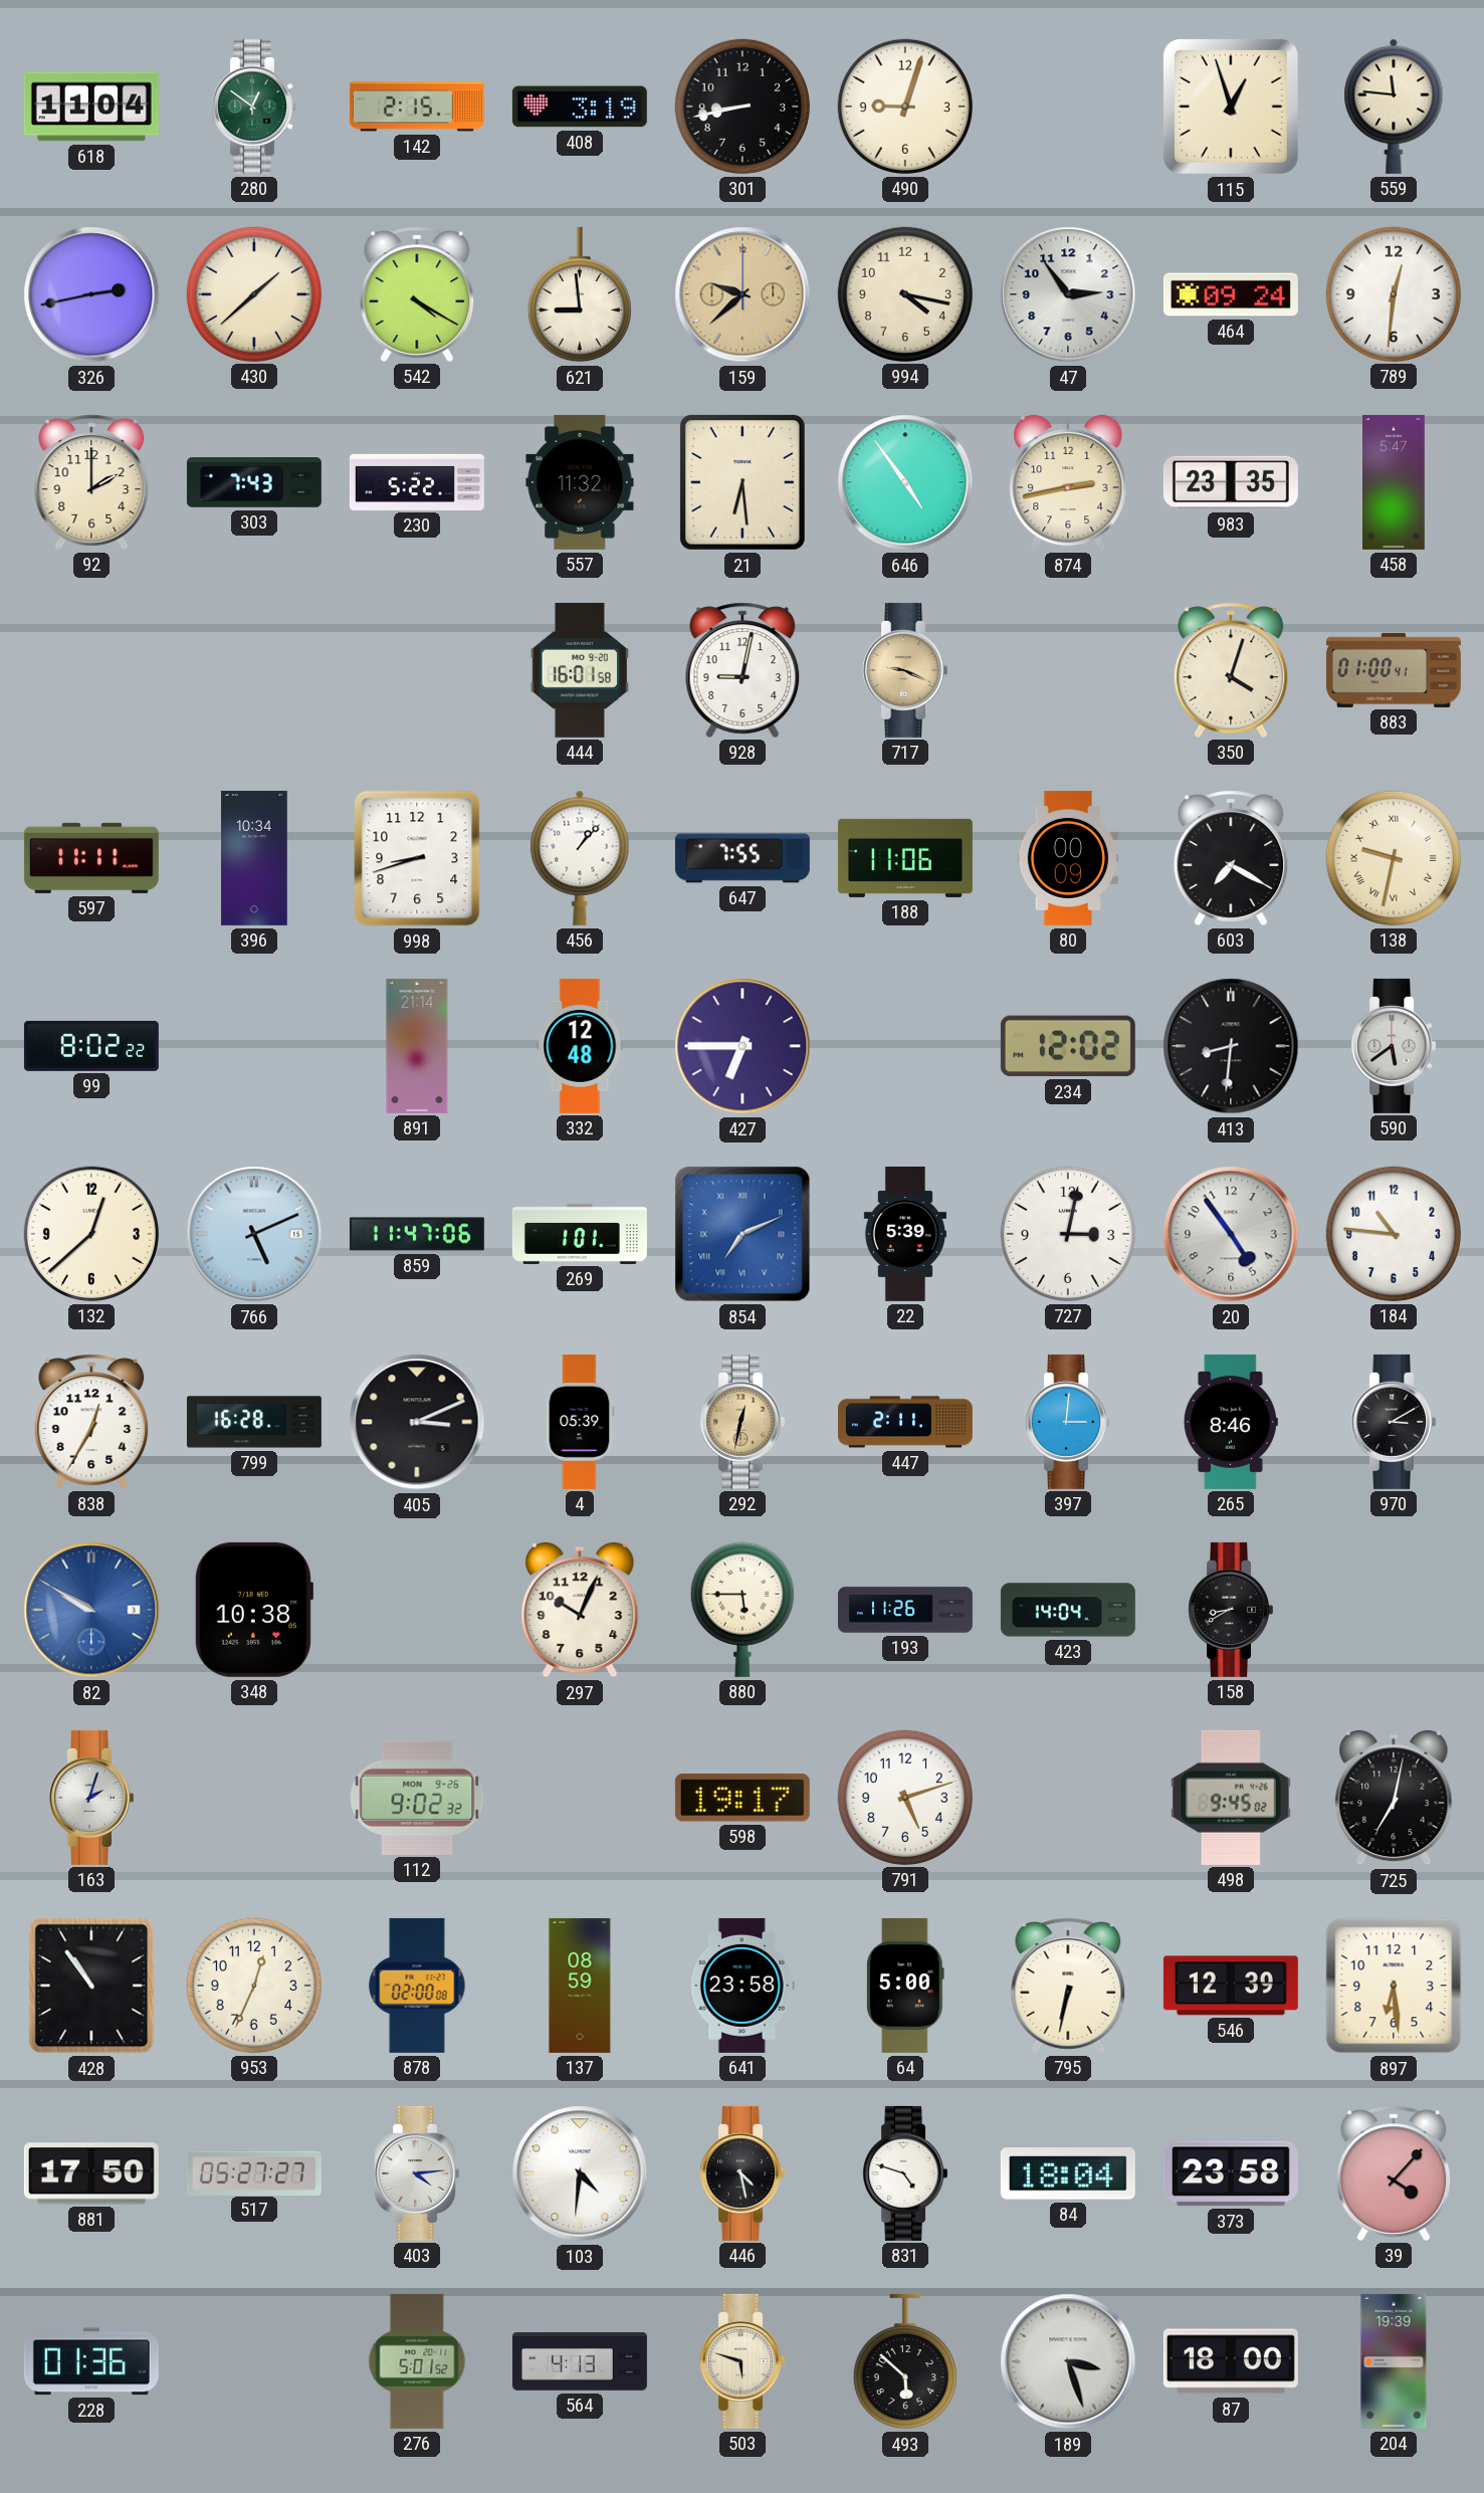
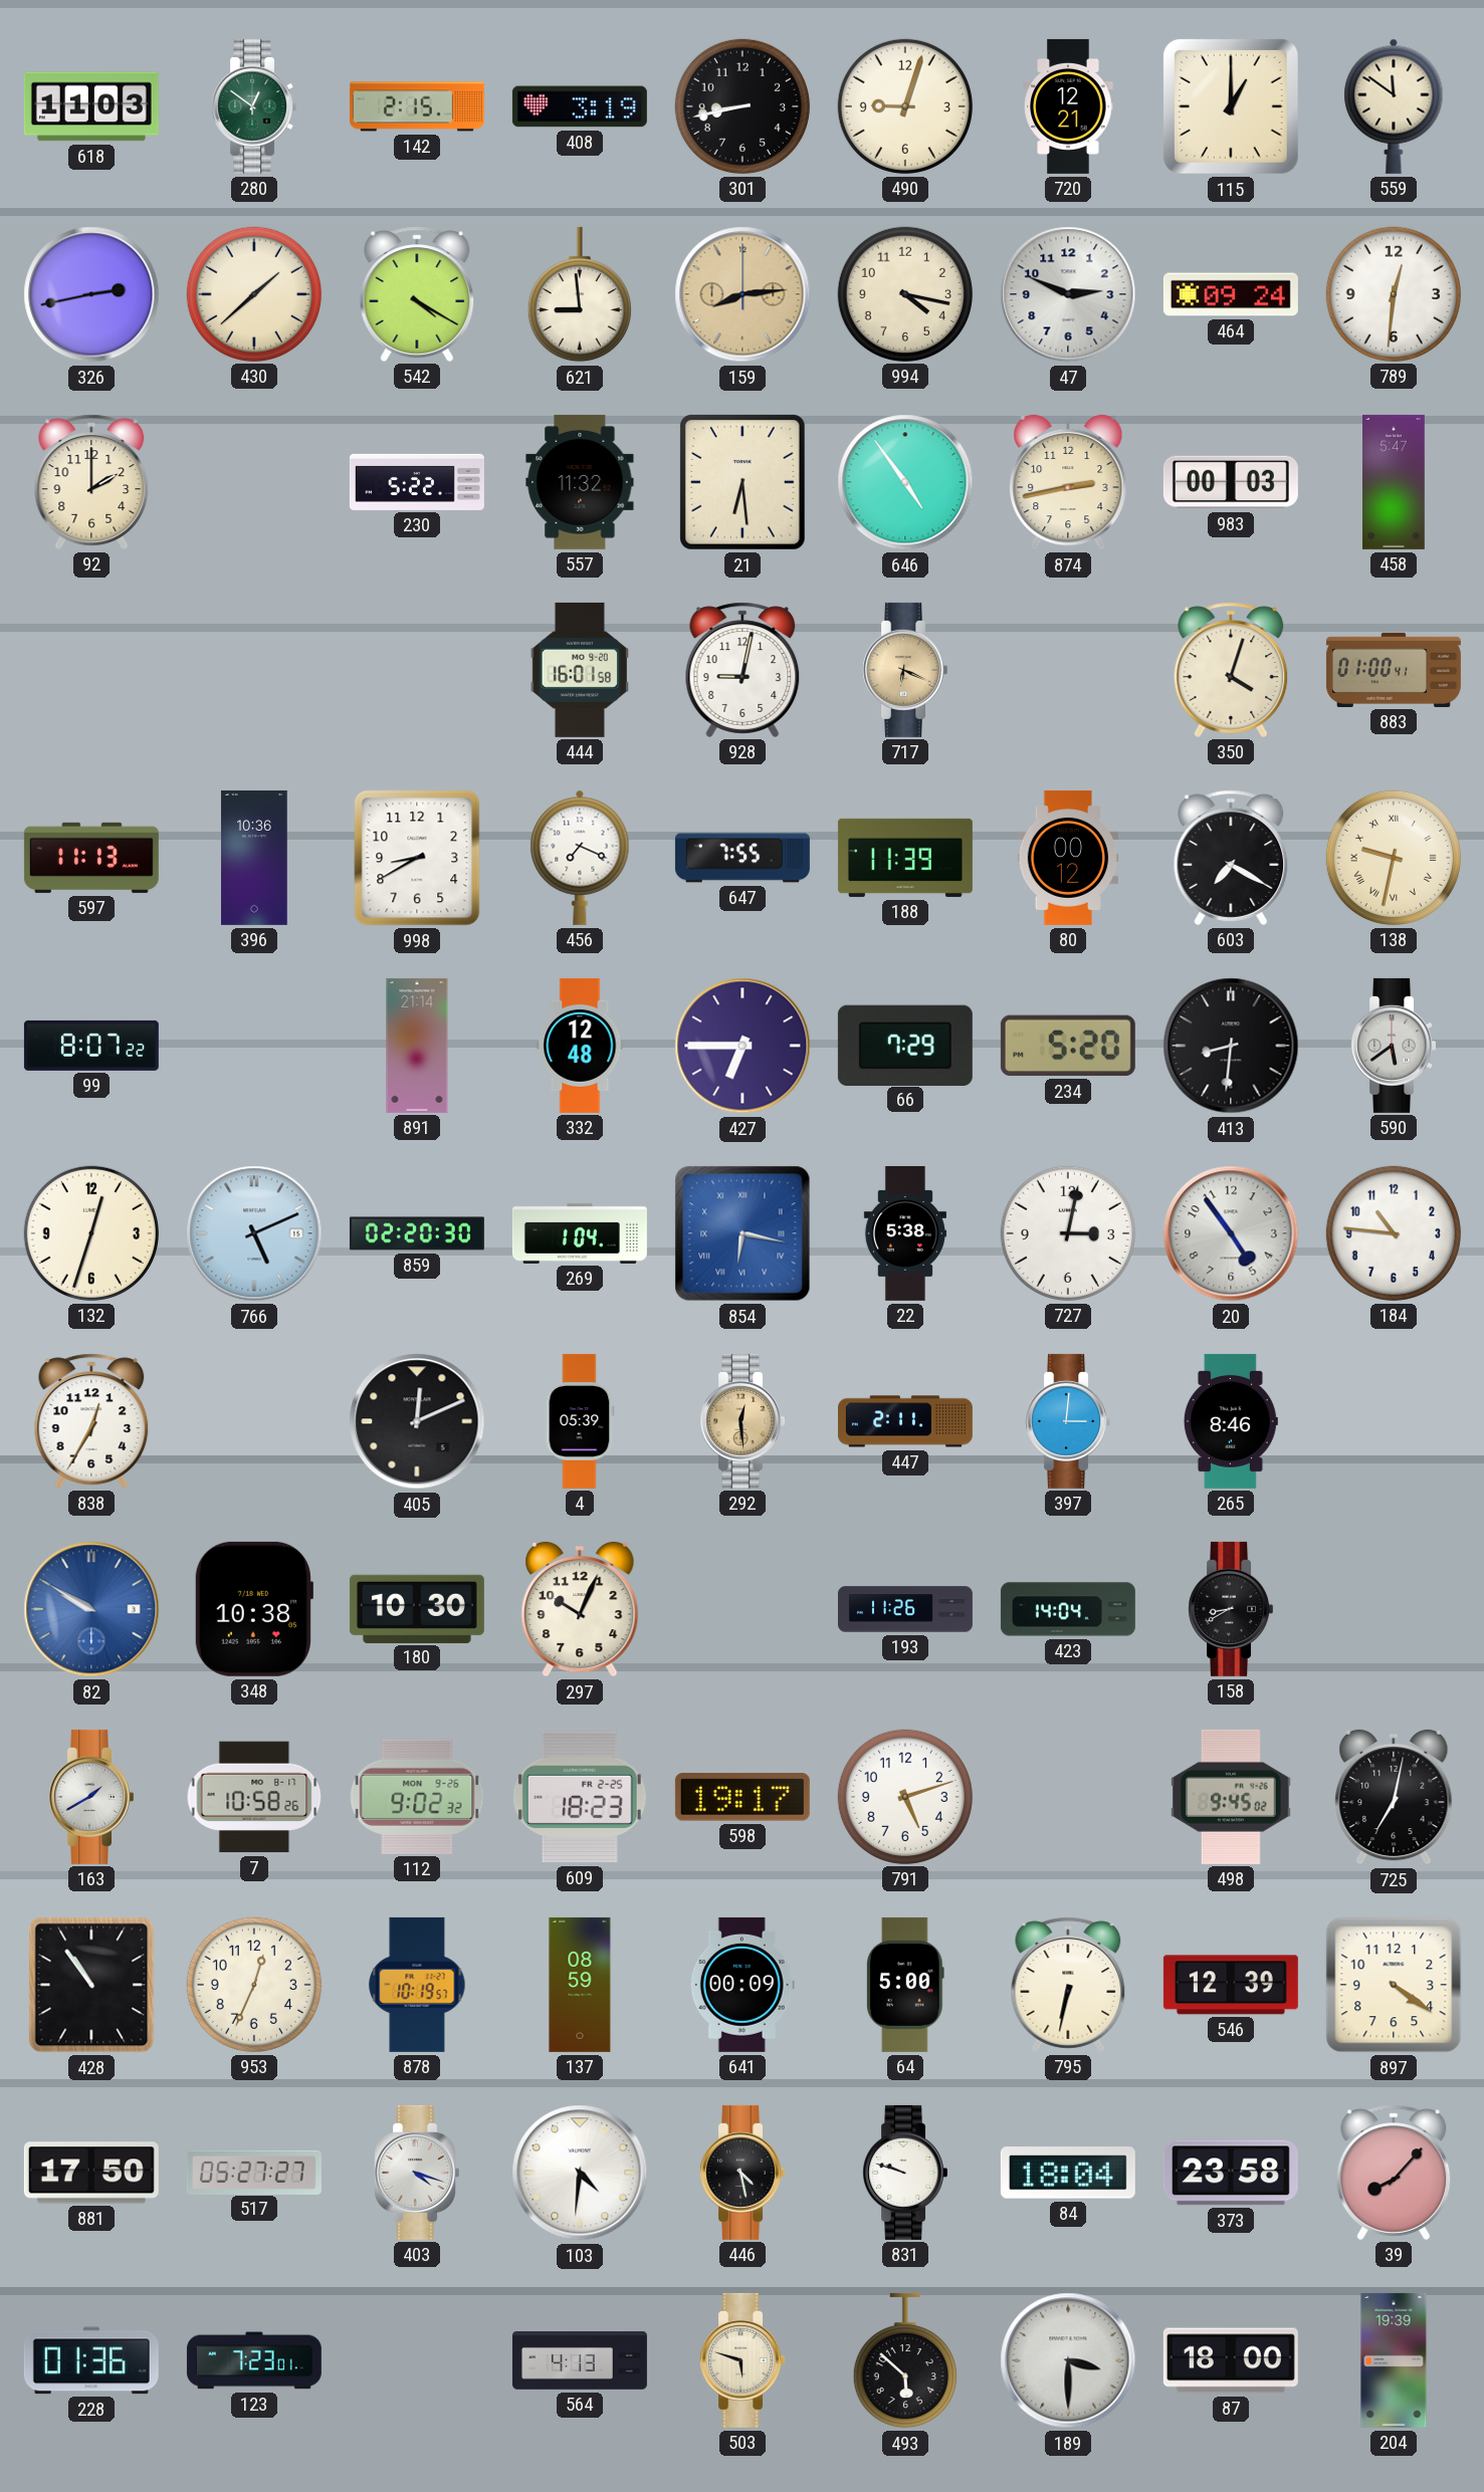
618: 11:04 -> 11:03 (91, 106)
720: none -> 12:21 (1068, 106)
115: 12:57 -> 1:00 (1231, 106)
559: 11:46 -> 11:51 (1394, 106)
159: 9:38 -> 8:14 (743, 294)
47: 2:54 -> 2:49 (1068, 294)
303: 7:43 -> none (254, 483)
983: 23:35 -> 00:03 (1231, 482)
717: 9:19 -> 6:19 (904, 670)
597: 11:11 -> 11:13 (91, 858)
396: 10:34 -> 10:36 (254, 858)
998: 8:42 -> 8:40 (417, 858)
456: 1:07 -> 7:19 (580, 858)
188: 11:06 -> 11:39 (905, 858)
80: 00:09 -> 00:12 (1068, 858)
99: 8:02 -> 8:07 (91, 1046)
66: none -> 7:29 (905, 1045)
234: 12:02 -> 5:20 (1068, 1046)
132: 12:38 -> 12:33 (91, 1233)
859: 11:47 -> 02:20 (417, 1233)
269: 1:01 -> 1:04 (580, 1233)
854: 7:11 -> 6:17 (743, 1233)
22: 5:39 -> 5:38 (905, 1233)
799: 16:28 -> none (254, 1422)
405: 3:11 -> 12:11 (417, 1421)
292: 12:32 -> 12:29 (741, 1421)
970: 3:10 -> none (1393, 1422)
180: none -> 10:30 (417, 1608)
880: 5:45 -> none (743, 1610)
163: 2:03 -> 1:40 (90, 1797)
7: none -> 10:58 (254, 1797)
609: none -> 18:23 (580, 1797)
878: 02:00 -> 10:19 (417, 1985)
641: 23:58 -> 00:09 (743, 1985)
897: 6:29 -> 4:21 (1394, 1985)
403: 4:14 -> 4:18 (416, 2173)
831: 4:48 -> 9:48 (904, 2173)
39: 4:07 -> 8:07 (1394, 2173)
123: none -> 7:23 (254, 2360)
276: 5:01 -> none (417, 2361)
189: 3:27 -> 3:30 (1068, 2360)
